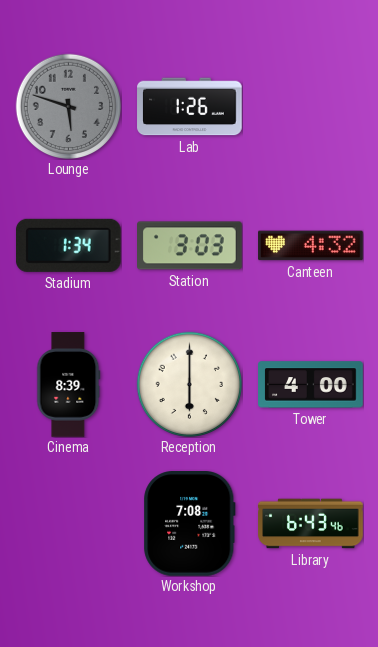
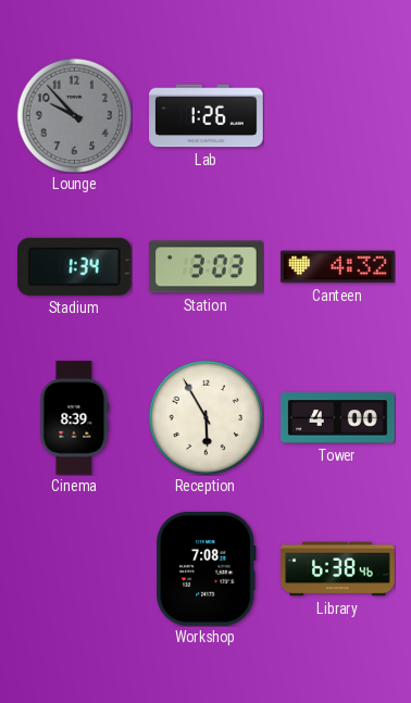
Lounge: 5:48 -> 9:53 (74, 115)
Reception: 6:00 -> 5:55 (205, 417)
Library: 6:43 -> 6:38 (338, 569)
